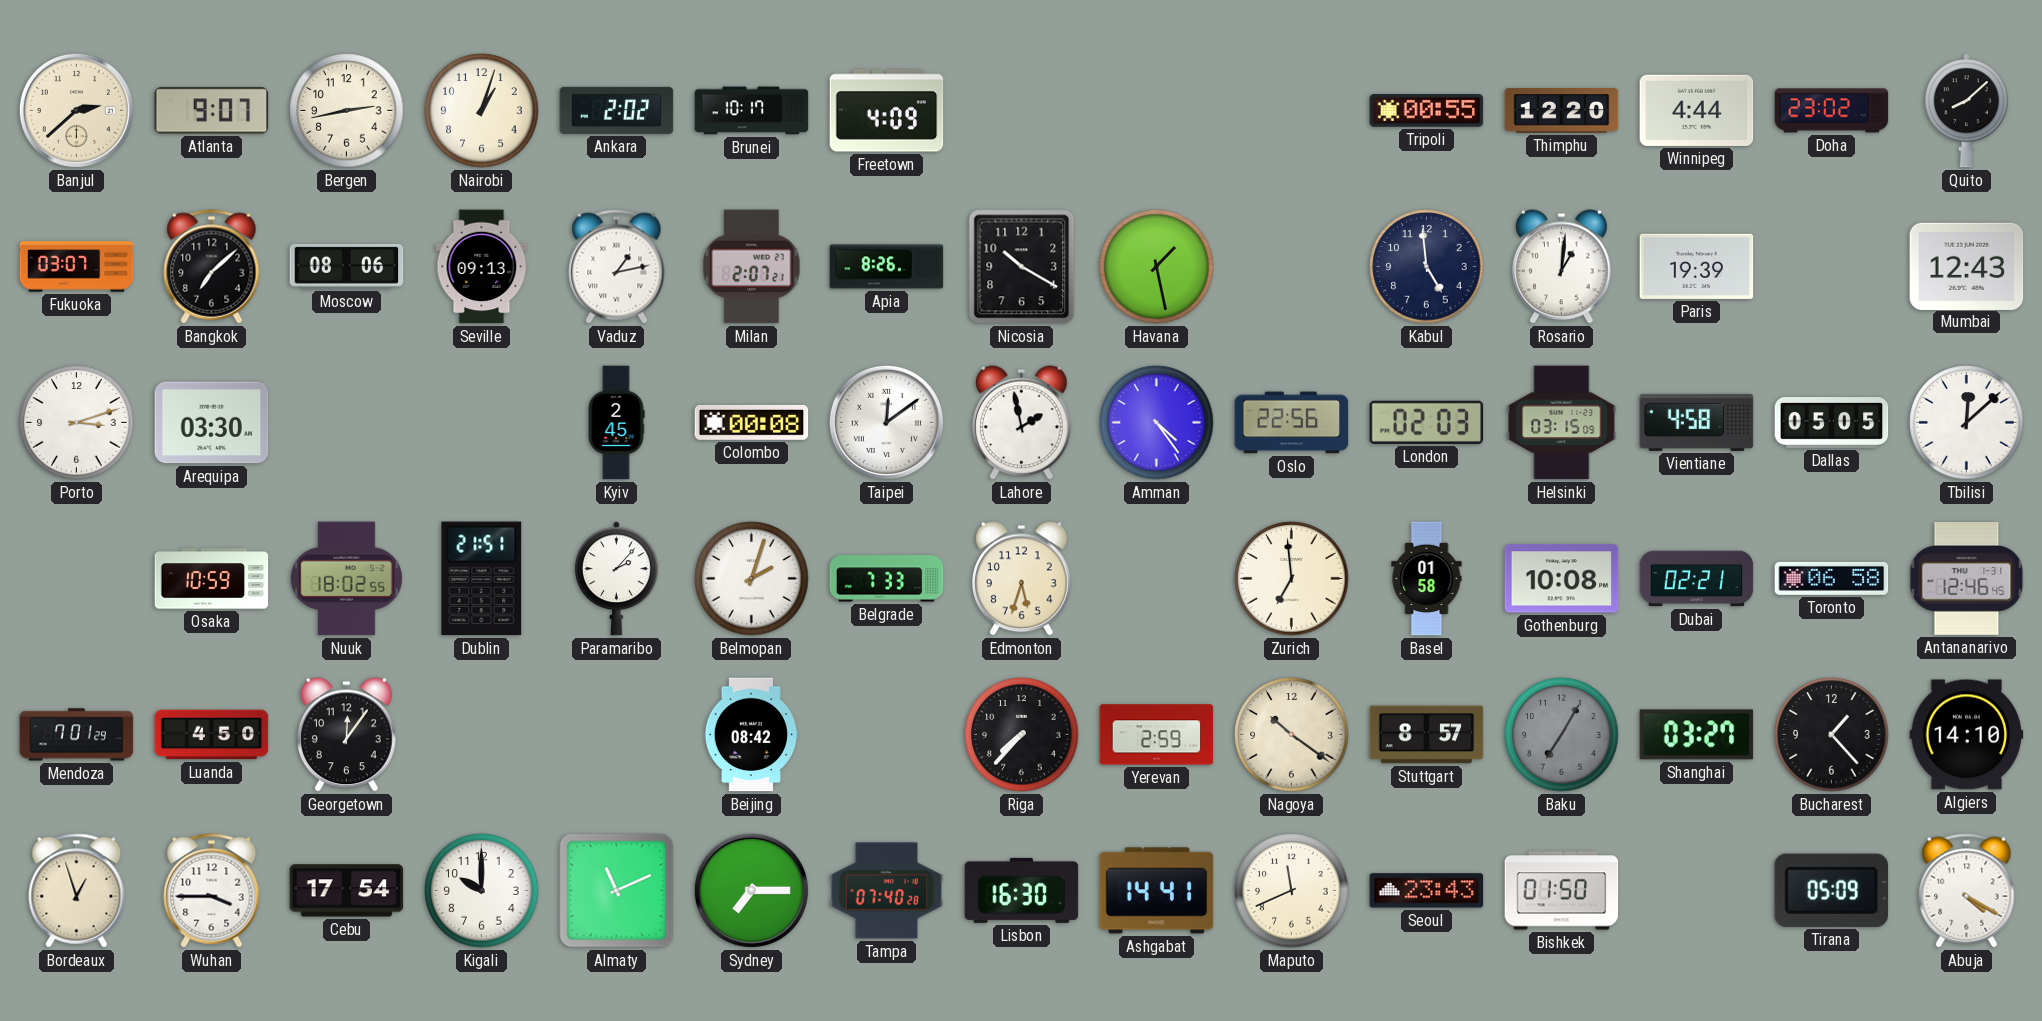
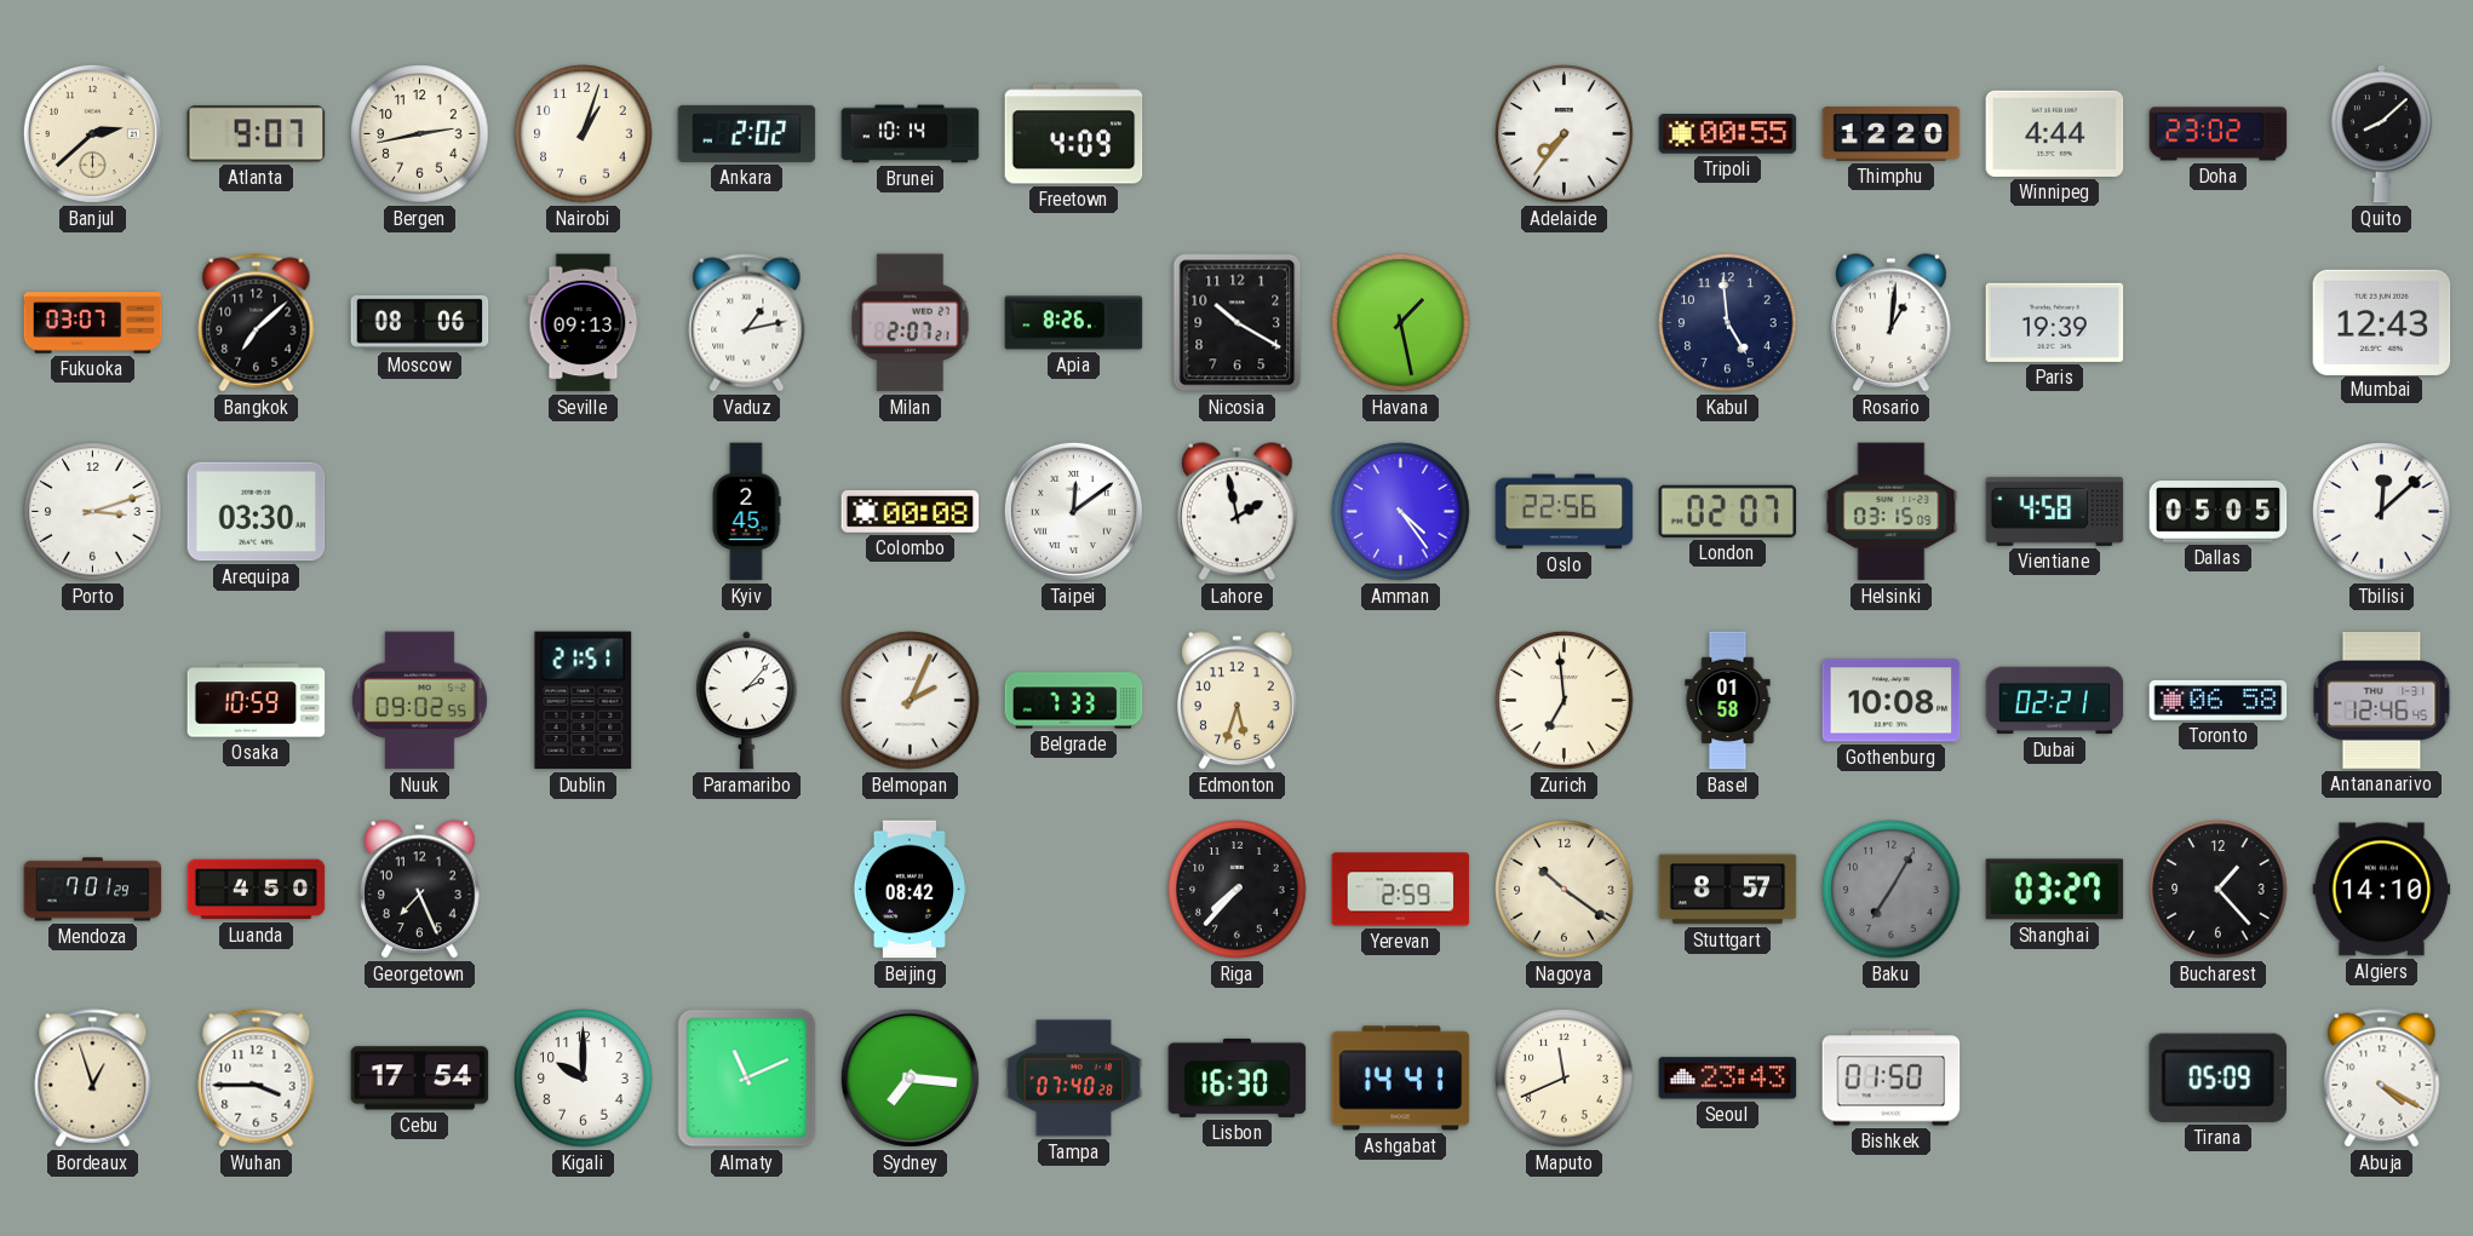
Brunei: 10:17 -> 10:14 (911, 134)
Adelaide: none -> 7:36 (1565, 134)
London: 02:03 -> 02:07 (1728, 511)
Nuuk: 18:02 -> 09:02 (419, 701)
Belmopan: 2:03 -> 2:04 (911, 701)
Georgetown: 12:06 -> 7:26 (420, 890)
Sydney: 7:15 -> 7:16 (910, 1077)
